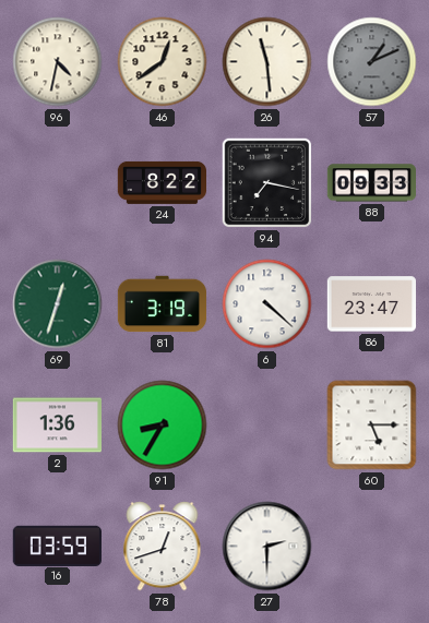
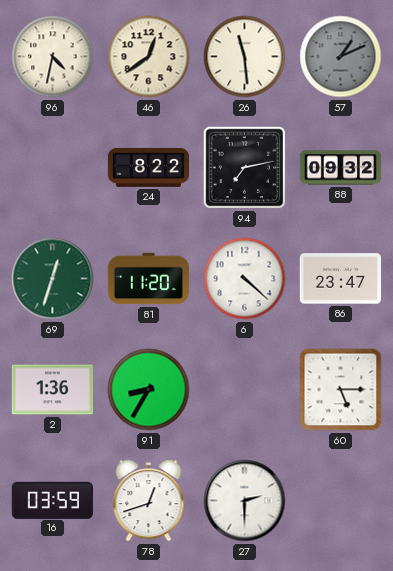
94: 7:17 -> 7:13 (245, 168)
88: 09:33 -> 09:32 (341, 168)
81: 3:19 -> 11:20 (149, 279)
